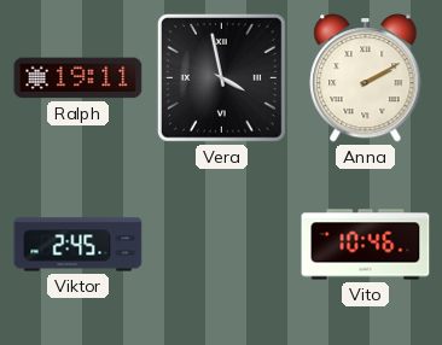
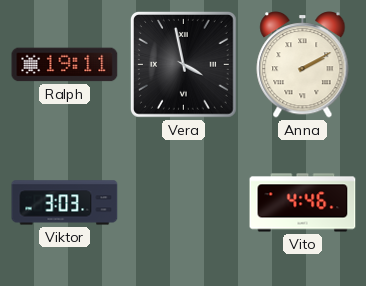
Viktor: 2:45 -> 3:03 (65, 203)
Vito: 10:46 -> 4:46 (303, 203)
